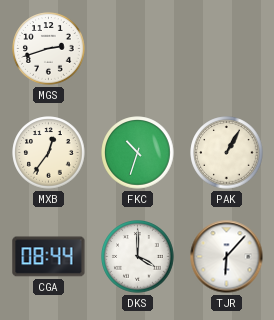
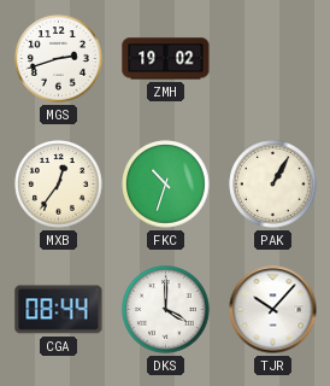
ZMH: none -> 19:02 (166, 59)
TJR: 6:07 -> 10:07 (273, 310)
